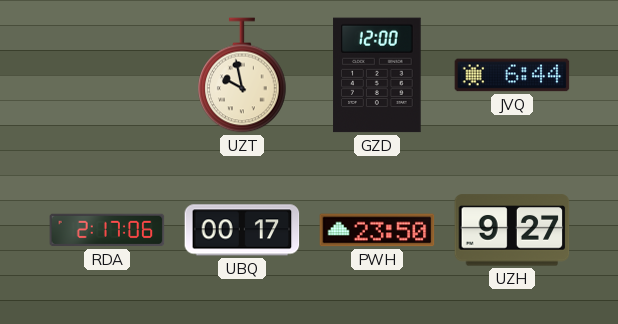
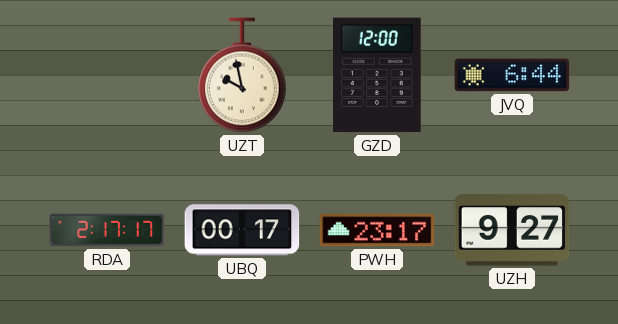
RDA: 2:17:06 -> 2:17:17 (107, 230)
PWH: 23:50 -> 23:17 (377, 230)
